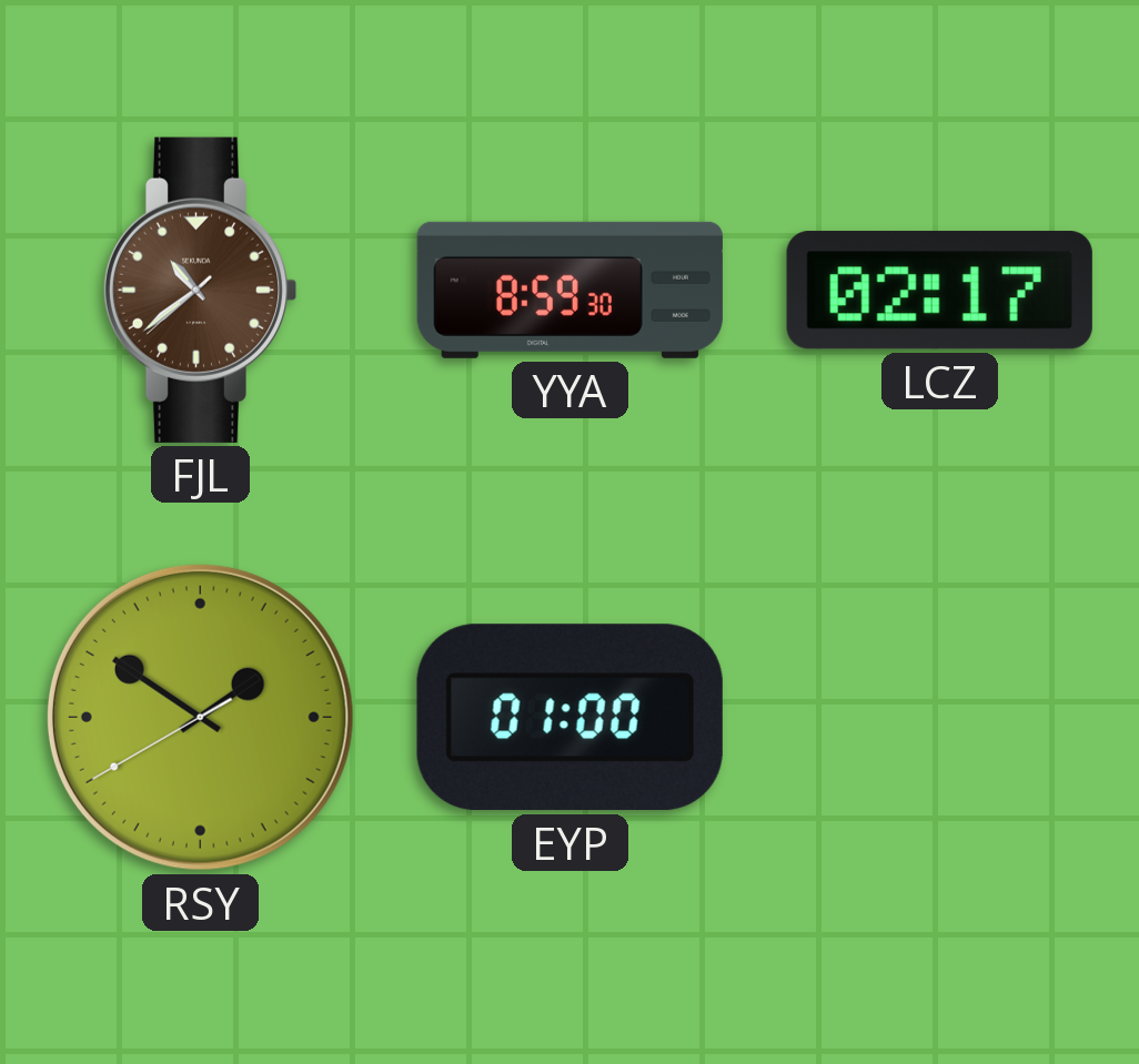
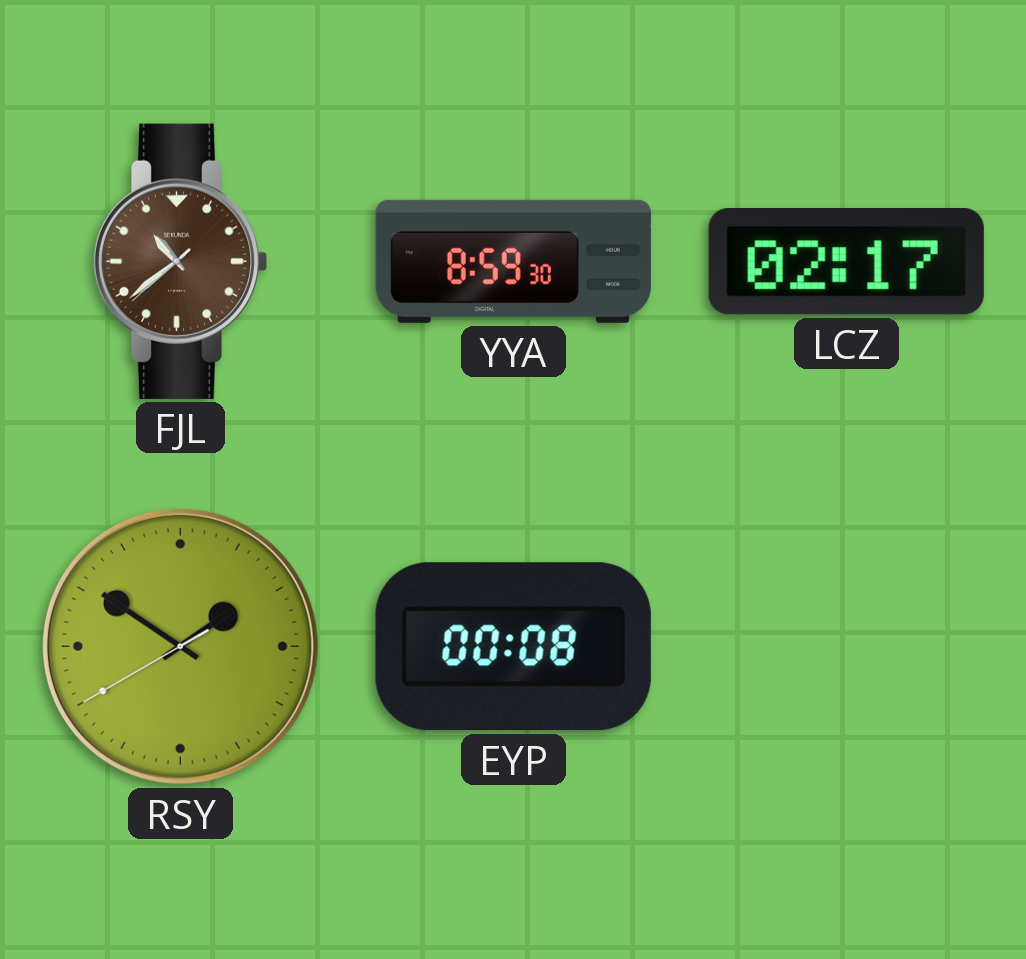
EYP: 01:00 -> 00:08 (513, 647)
